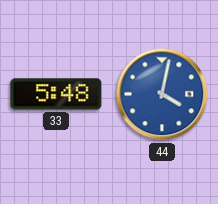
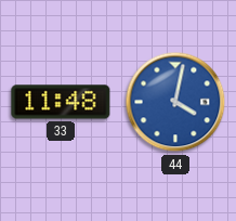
33: 5:48 -> 11:48 (61, 102)
